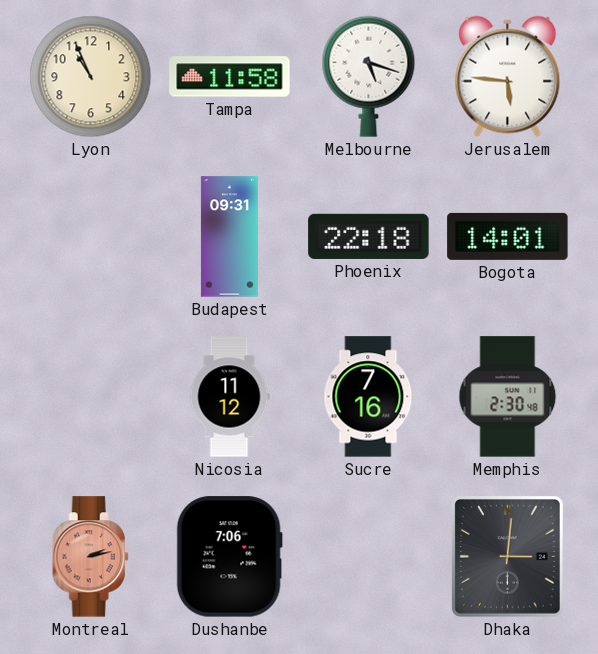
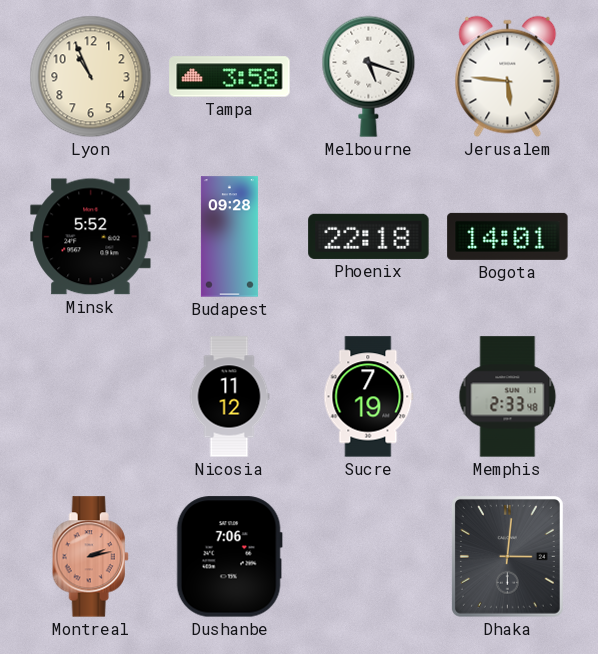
Tampa: 11:58 -> 3:58 (230, 77)
Minsk: none -> 5:52 (91, 237)
Budapest: 09:31 -> 09:28 (229, 237)
Sucre: 7:16 -> 7:19 (369, 397)
Memphis: 2:30 -> 2:33 (508, 397)
